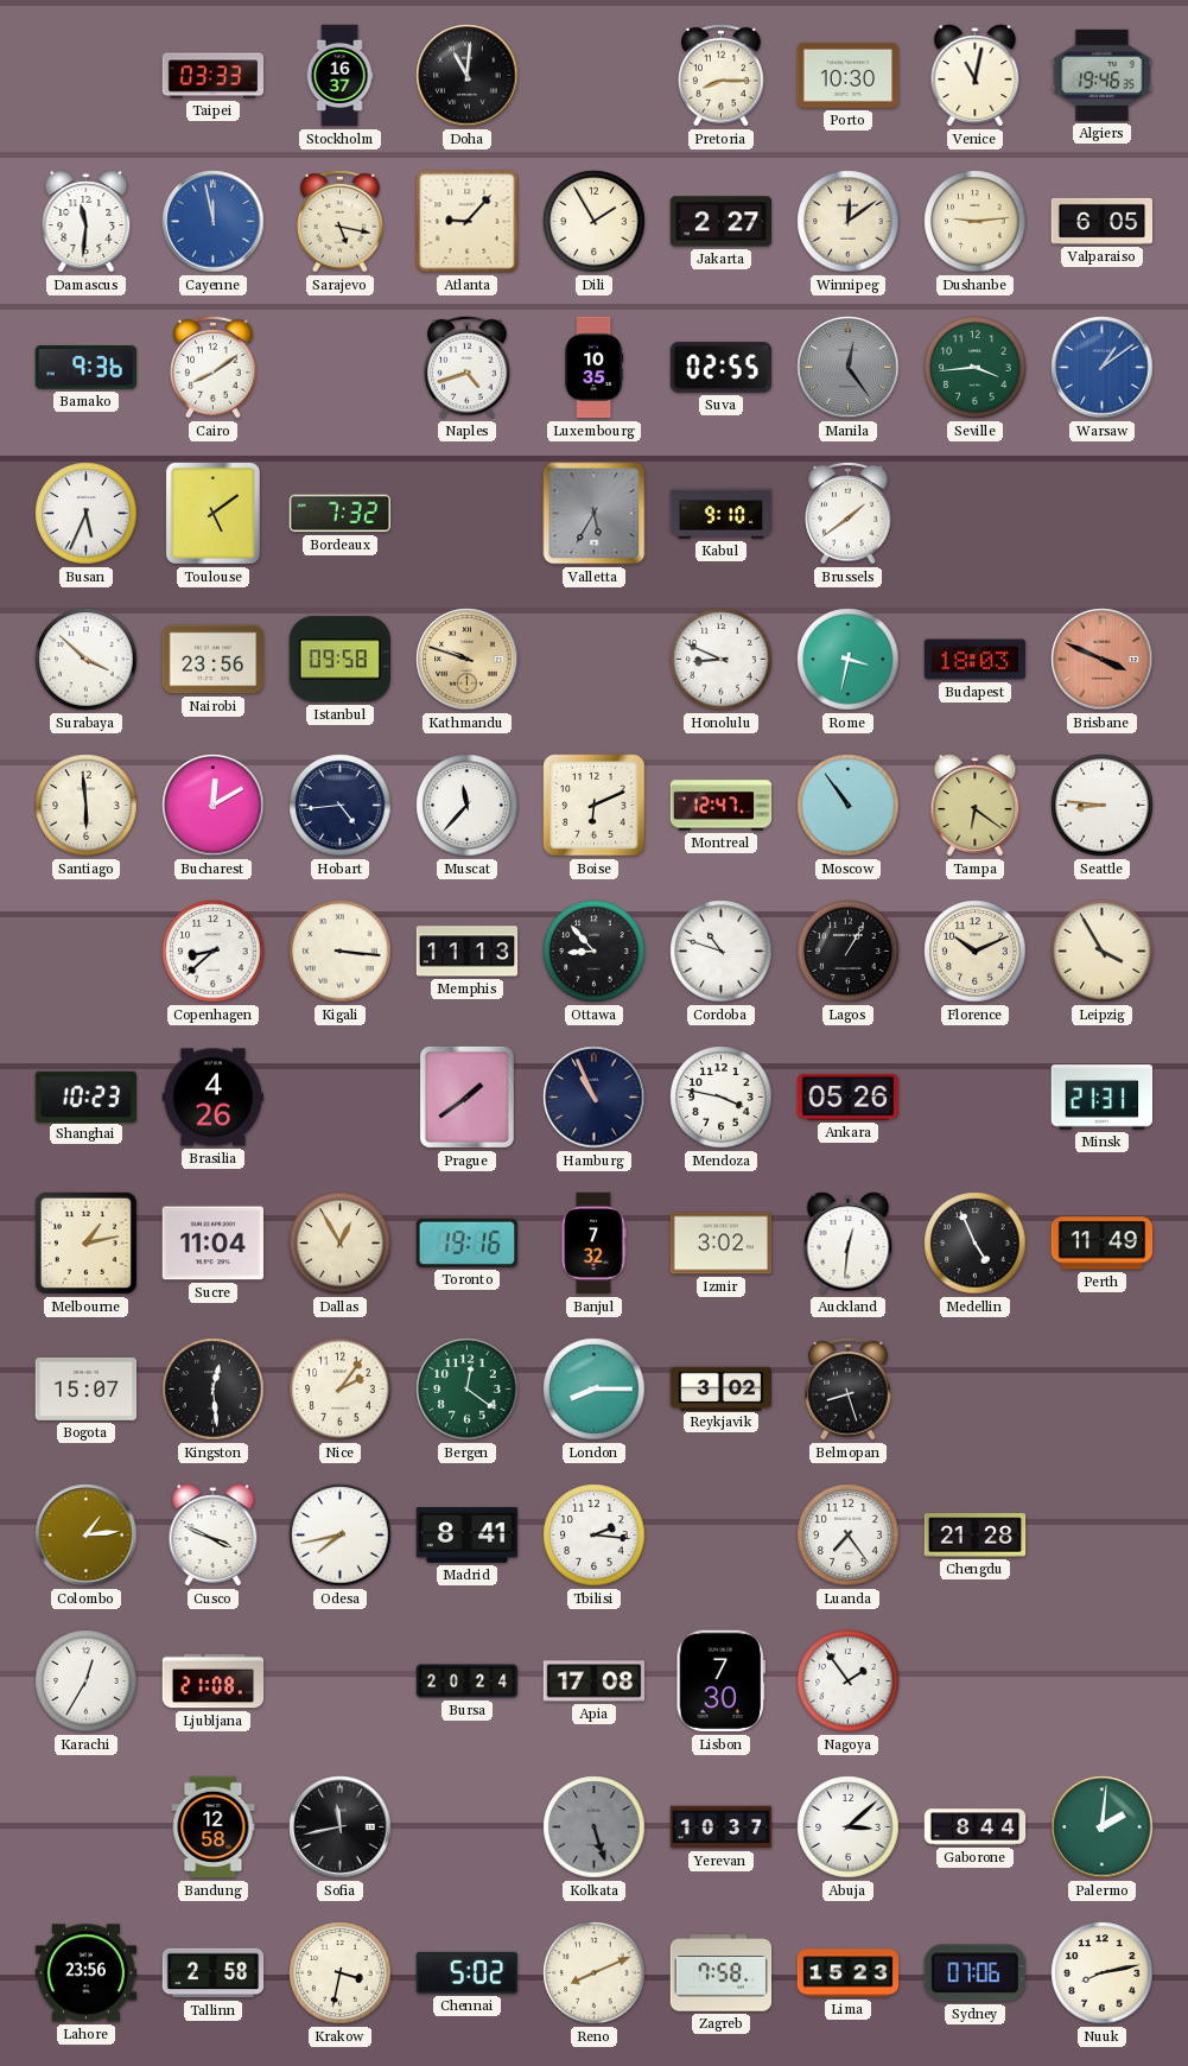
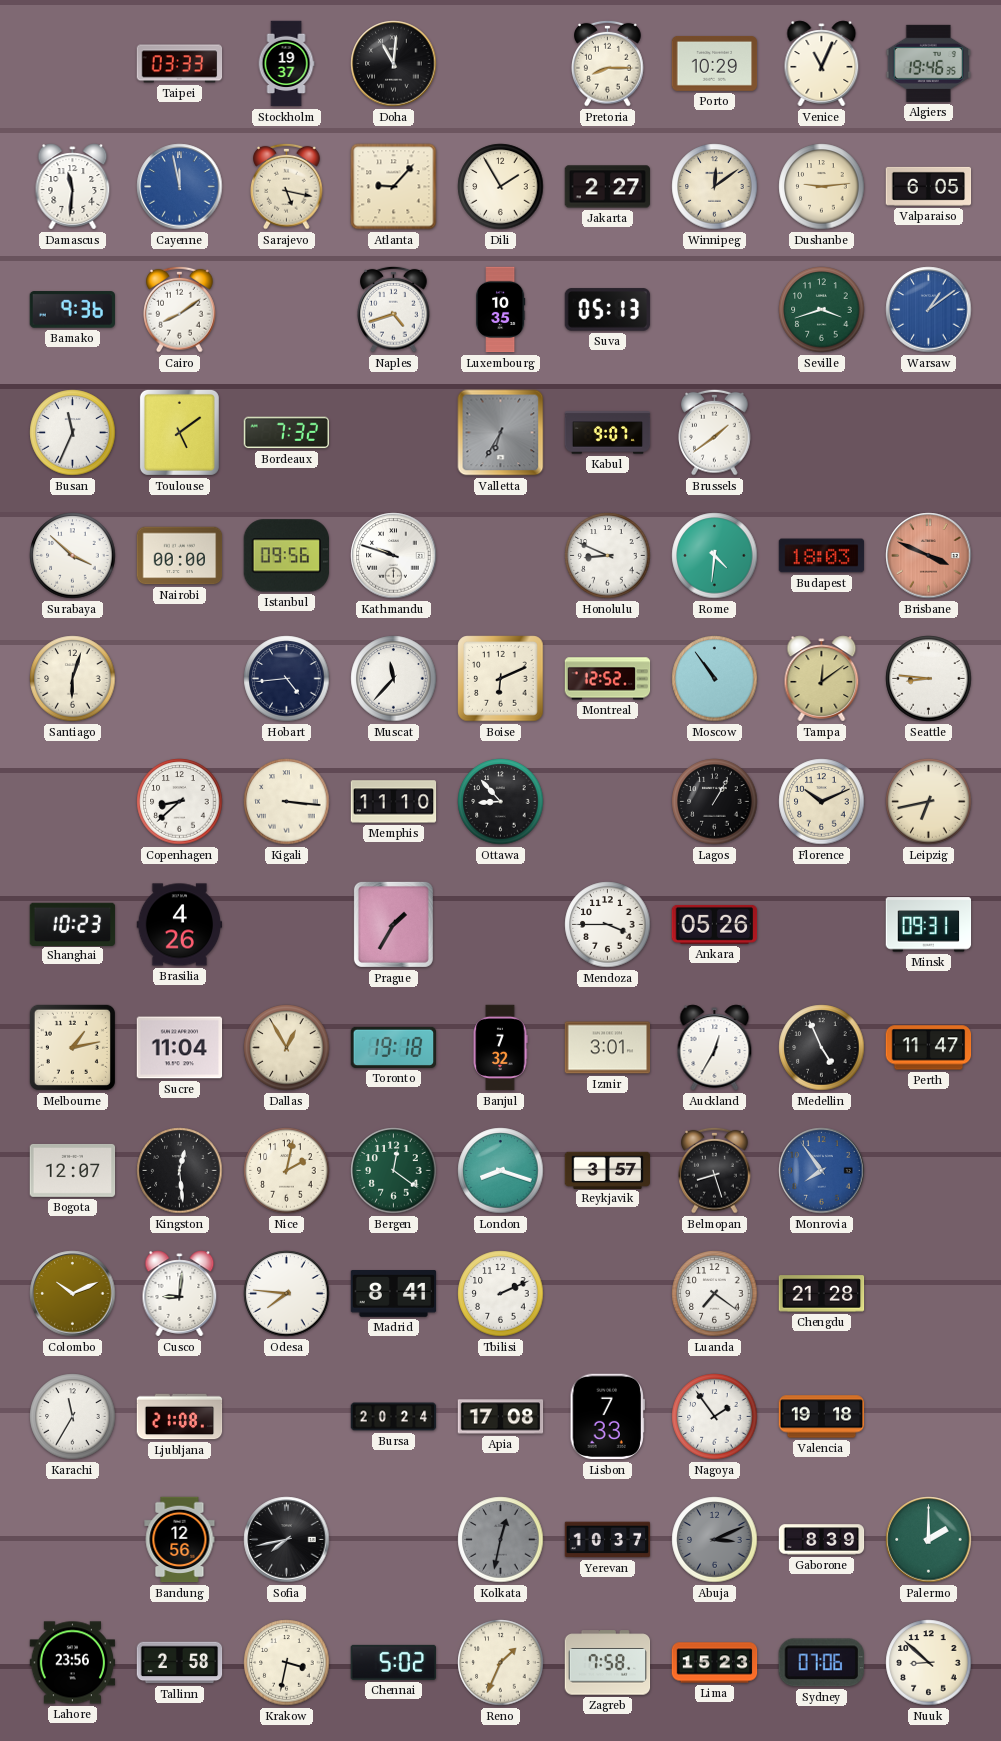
Stockholm: 16:37 -> 19:37 (286, 64)
Porto: 10:30 -> 10:29 (715, 63)
Venice: 11:02 -> 11:04 (822, 64)
Suva: 02:55 -> 05:13 (608, 310)
Manila: 12:24 -> none (849, 368)
Seville: 3:44 -> 3:42 (822, 310)
Busan: 5:34 -> 11:34 (73, 433)
Valletta: 5:35 -> 6:35 (501, 433)
Kabul: 9:10 -> 9:07 (608, 433)
Nairobi: 23:56 -> 00:00 (180, 556)
Istanbul: 09:58 -> 09:56 (286, 556)
Kathmandu dial: champagne -> white (394, 556)
Rome: 3:32 -> 4:31 (715, 556)
Santiago: 5:59 -> 6:03 (73, 679)
Bucharest: 12:10 -> none (214, 806)
Montreal: 12:47 -> 12:52 (608, 679)
Tampa: 6:21 -> 12:09 (822, 679)
Memphis: 11:13 -> 11:10 (394, 802)
Cordoba: 10:48 -> none (722, 952)
Leipzig: 3:55 -> 6:43 (929, 802)
Prague: 1:39 -> 1:35 (393, 924)
Hamburg: 10:56 -> none (595, 1098)
Mendoza: 3:47 -> 3:45 (608, 925)
Minsk: 21:31 -> 09:31 (929, 925)
Toronto: 19:16 -> 19:18 (394, 1047)
Izmir: 3:02 -> 3:01 (608, 1048)
Auckland: 12:31 -> 12:35 (715, 1048)
Perth: 11:49 -> 11:47 (929, 1048)
Bogota: 15:07 -> 12:07 (73, 1170)
Nice: 2:06 -> 2:02 (287, 1171)
London: 8:15 -> 8:18 (501, 1171)
Reykjavik: 3:02 -> 3:57 (608, 1170)
Monrovia: none -> 7:54 (822, 1171)
Colombo: 1:14 -> 10:11 (73, 1294)
Cusco: 3:49 -> 9:01 (180, 1294)
Odesa: 7:43 -> 7:46 (287, 1294)
Tbilisi: 2:16 -> 2:11 (501, 1294)
Luanda: 7:24 -> 7:21 (715, 1294)
Karachi: 12:35 -> 11:35 (73, 1417)
Lisbon: 7:30 -> 7:33 (607, 1417)
Valencia: none -> 19:18 (822, 1417)
Bandung: 12:58 -> 12:56 (180, 1540)
Sofia: 11:43 -> 7:43 (287, 1540)
Kolkata: 5:27 -> 12:32 (501, 1540)
Abuja: 3:08 -> 3:11 (715, 1540)
Abuja dial: white -> grey (715, 1540)
Gaborone: 8:44 -> 8:39 (822, 1540)
Palermo: 2:01 -> 2:00 (929, 1540)
Reno: 8:11 -> 1:34 (501, 1663)
Nuuk: 8:13 -> 8:52 (929, 1663)
